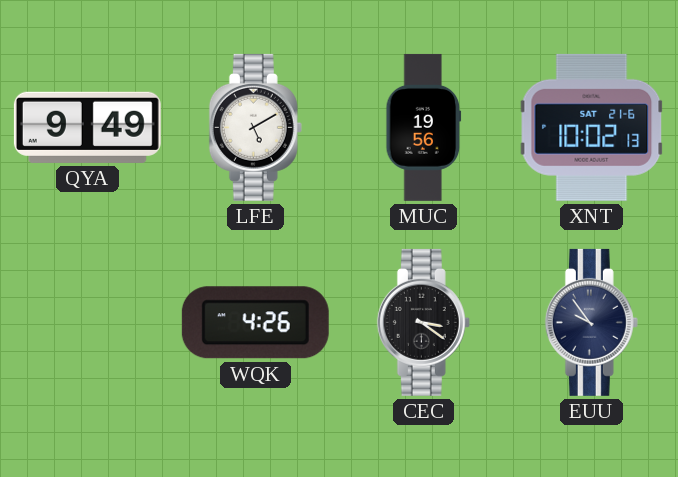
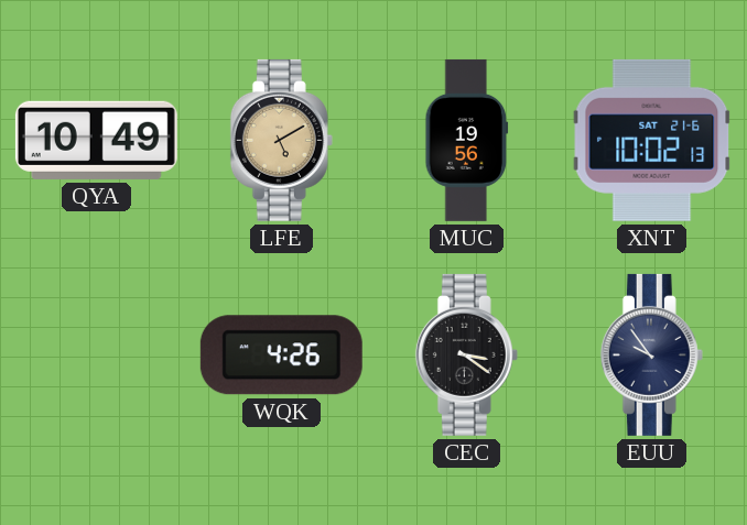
QYA: 9:49 -> 10:49 (96, 140)
LFE dial: white -> champagne (281, 140)
